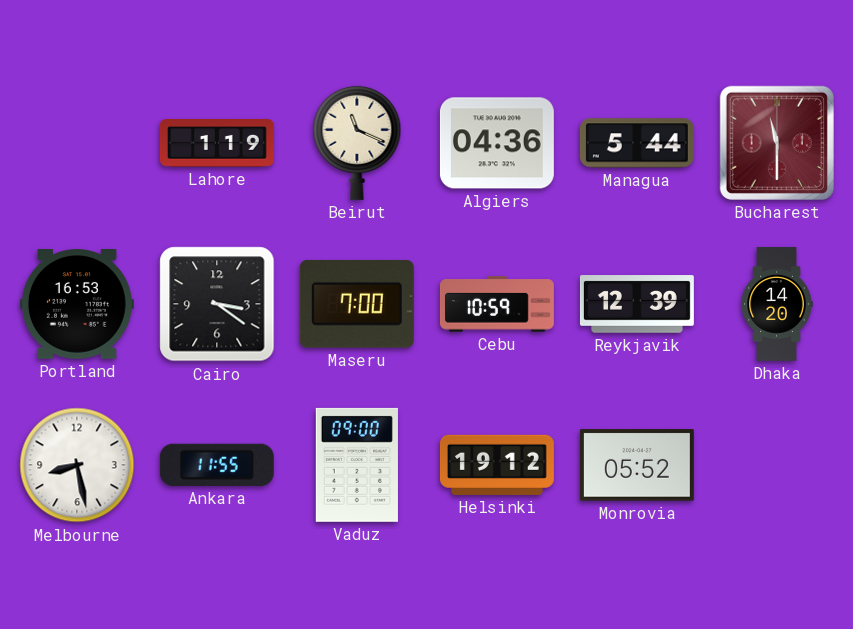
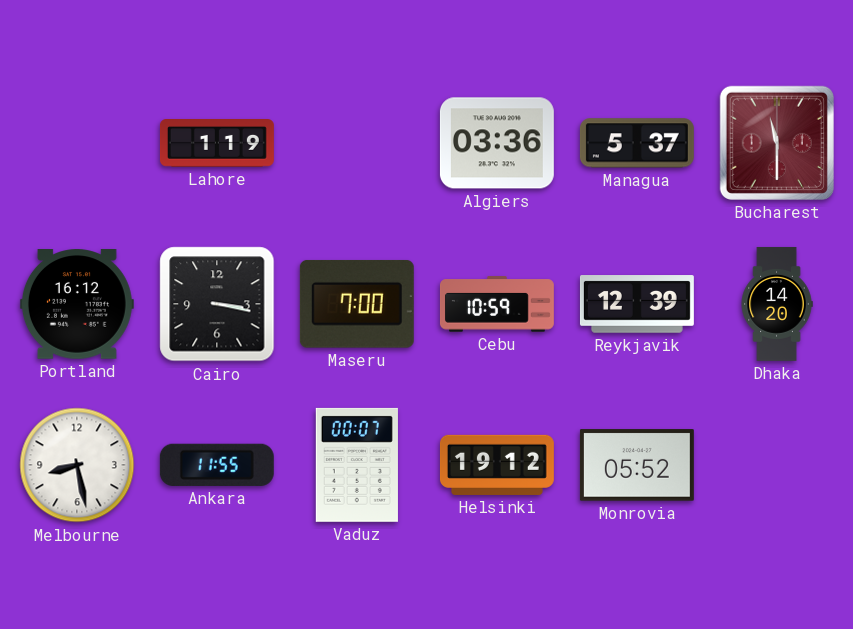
Beirut: 11:19 -> none (357, 143)
Algiers: 04:36 -> 03:36 (497, 143)
Managua: 5:44 -> 5:37 (637, 143)
Portland: 16:53 -> 16:12 (77, 304)
Cairo: 3:21 -> 3:17 (217, 304)
Vaduz: 09:00 -> 00:07 (357, 465)
